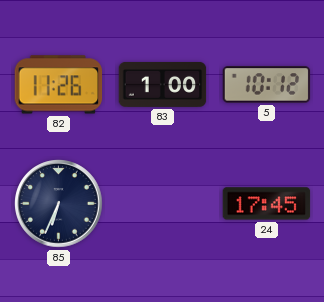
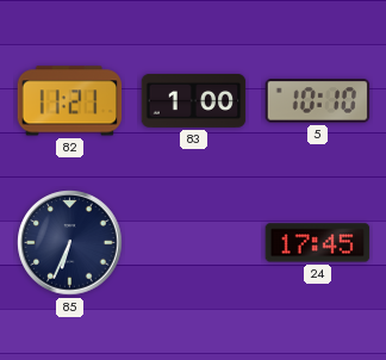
82: 11:26 -> 11:21 (70, 101)
5: 10:12 -> 10:10 (318, 101)
